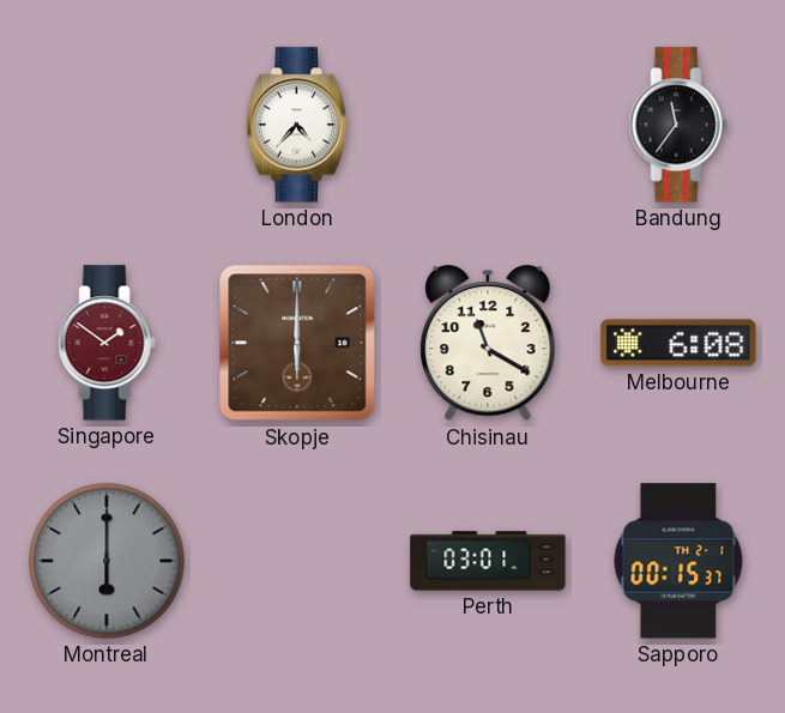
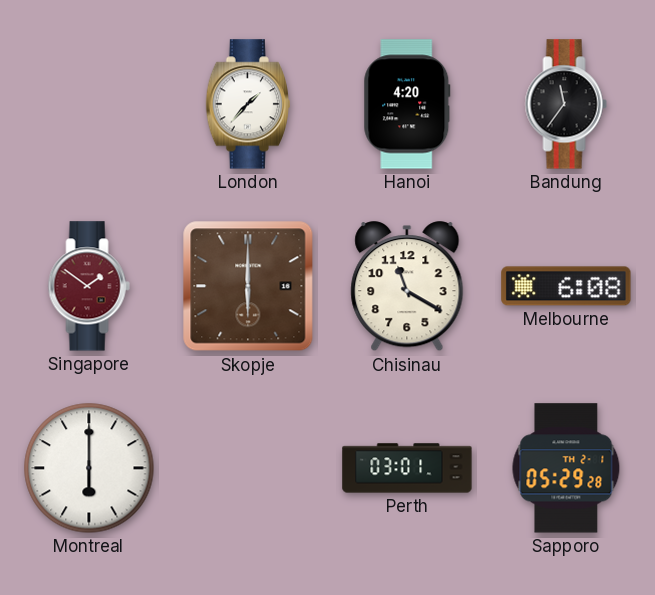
London: 4:37 -> 1:37 (247, 104)
Hanoi: none -> 4:20 (407, 104)
Montreal dial: grey -> white (89, 468)
Sapporo: 00:15 -> 05:29 (566, 468)
